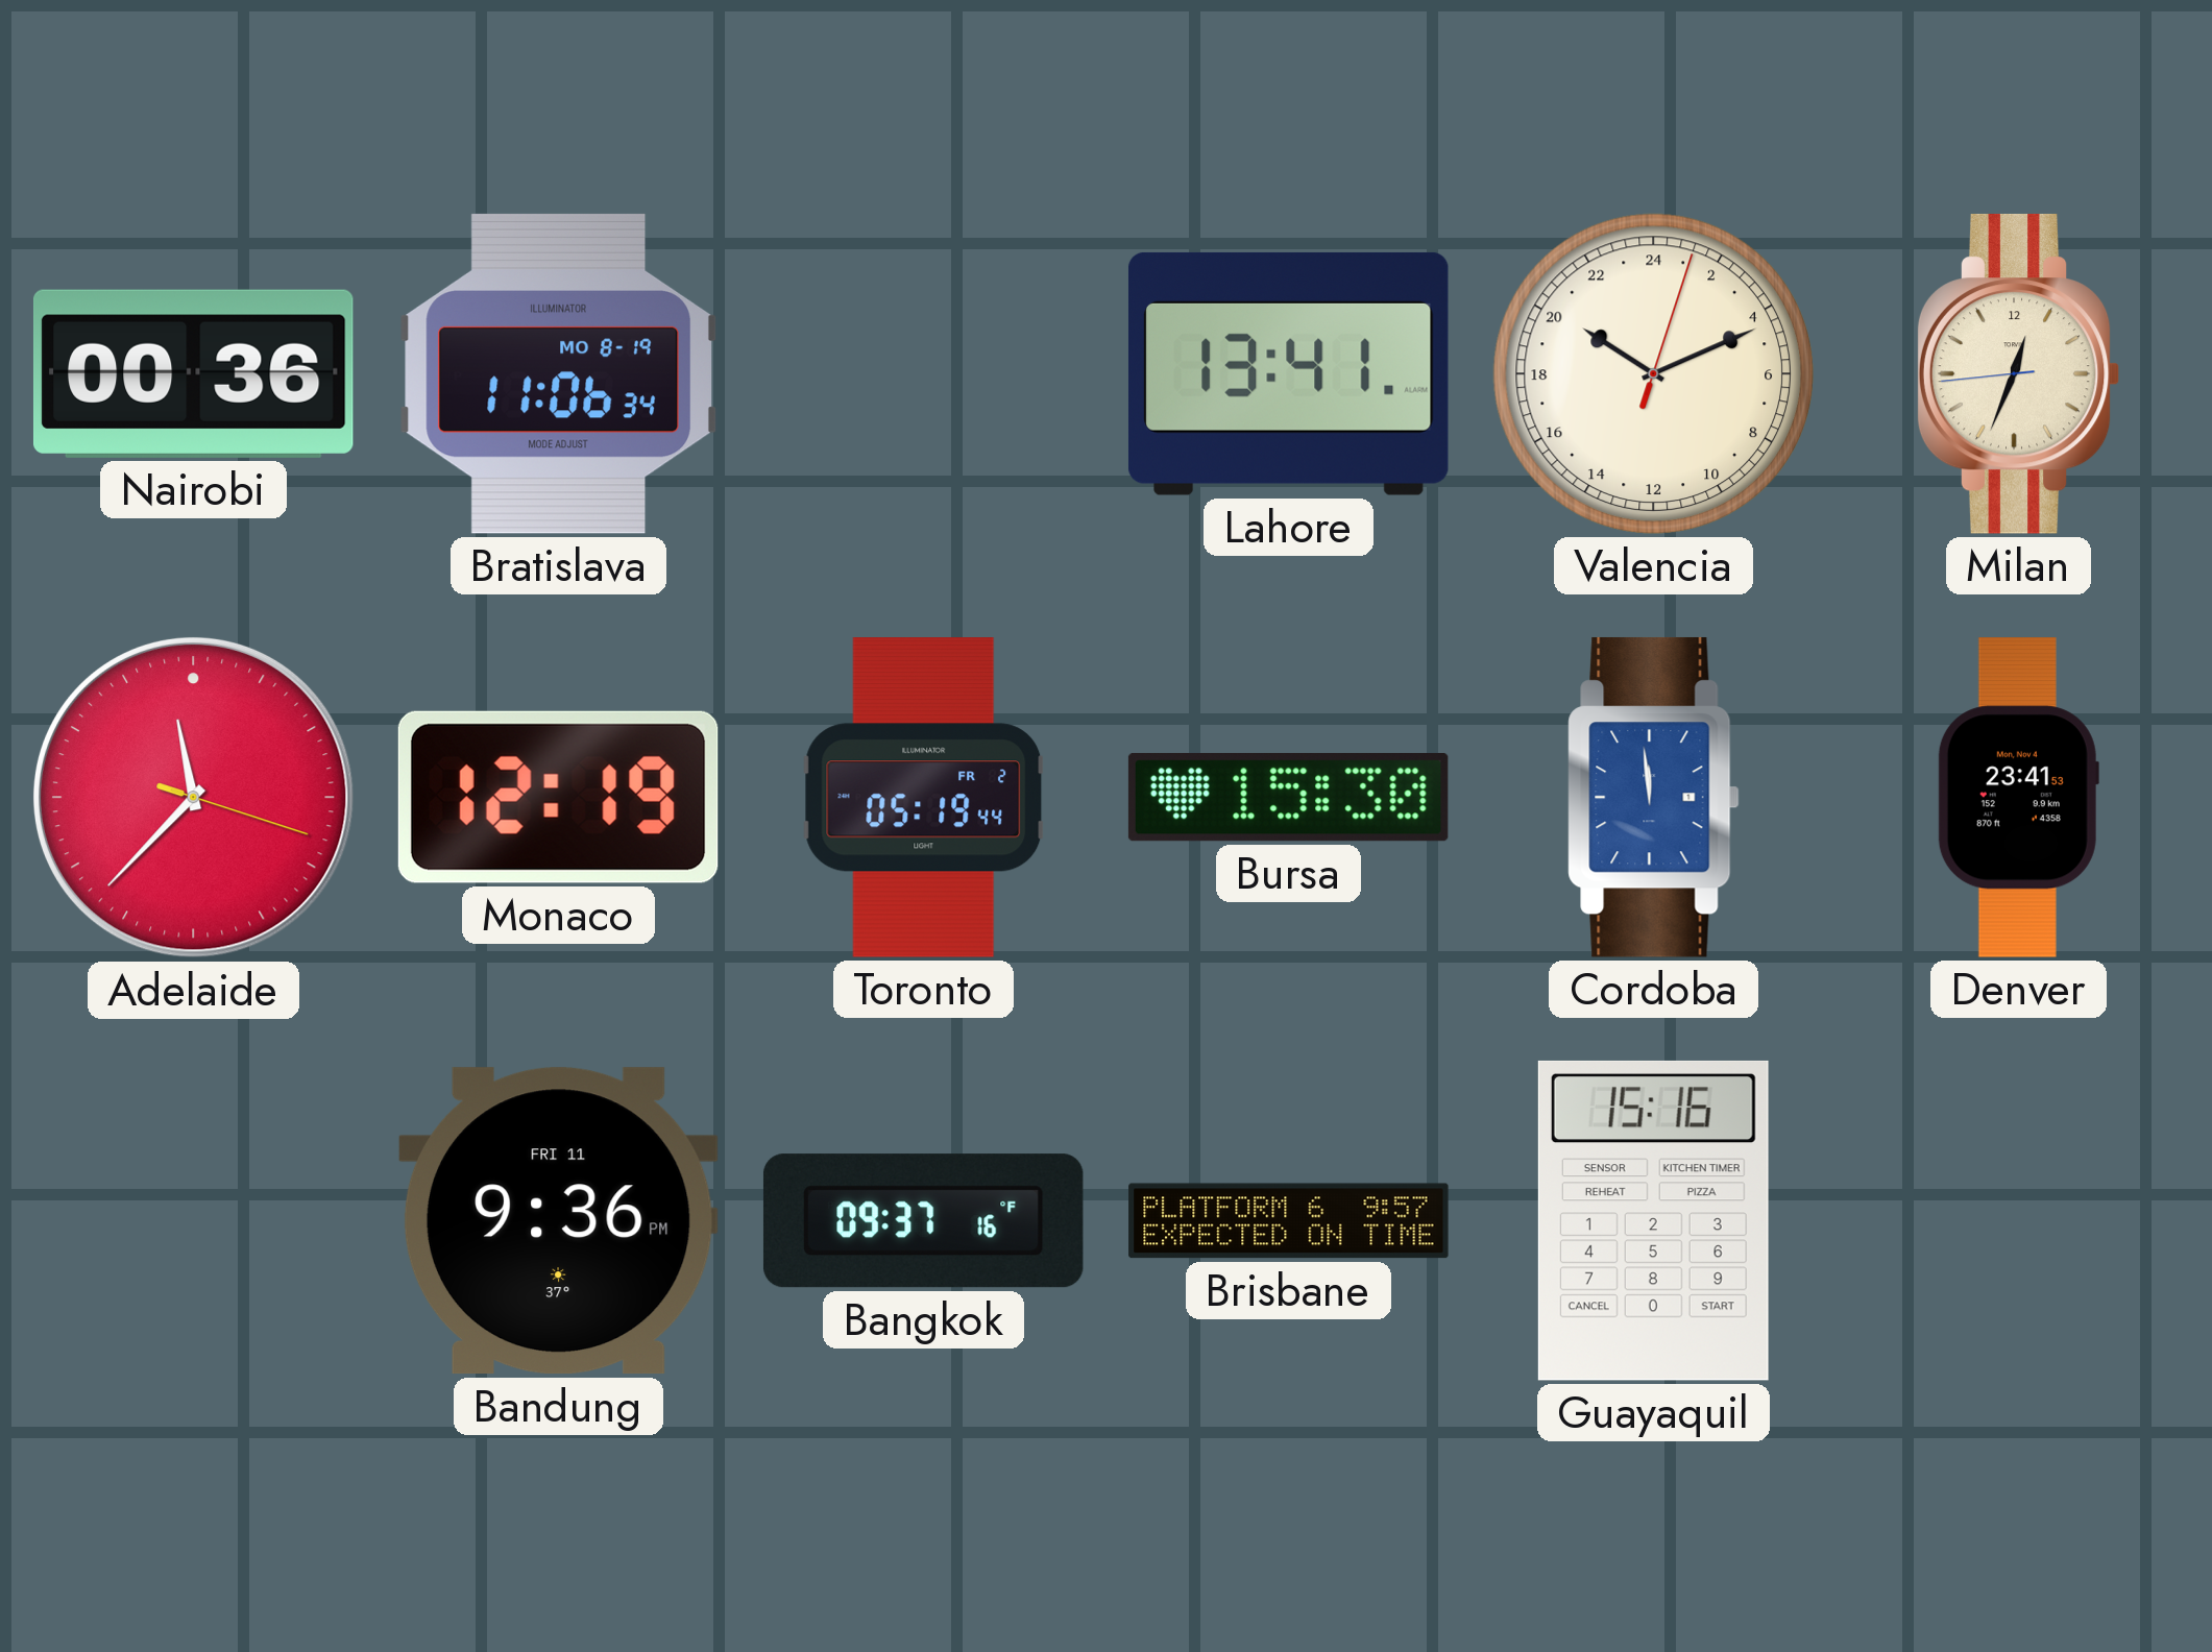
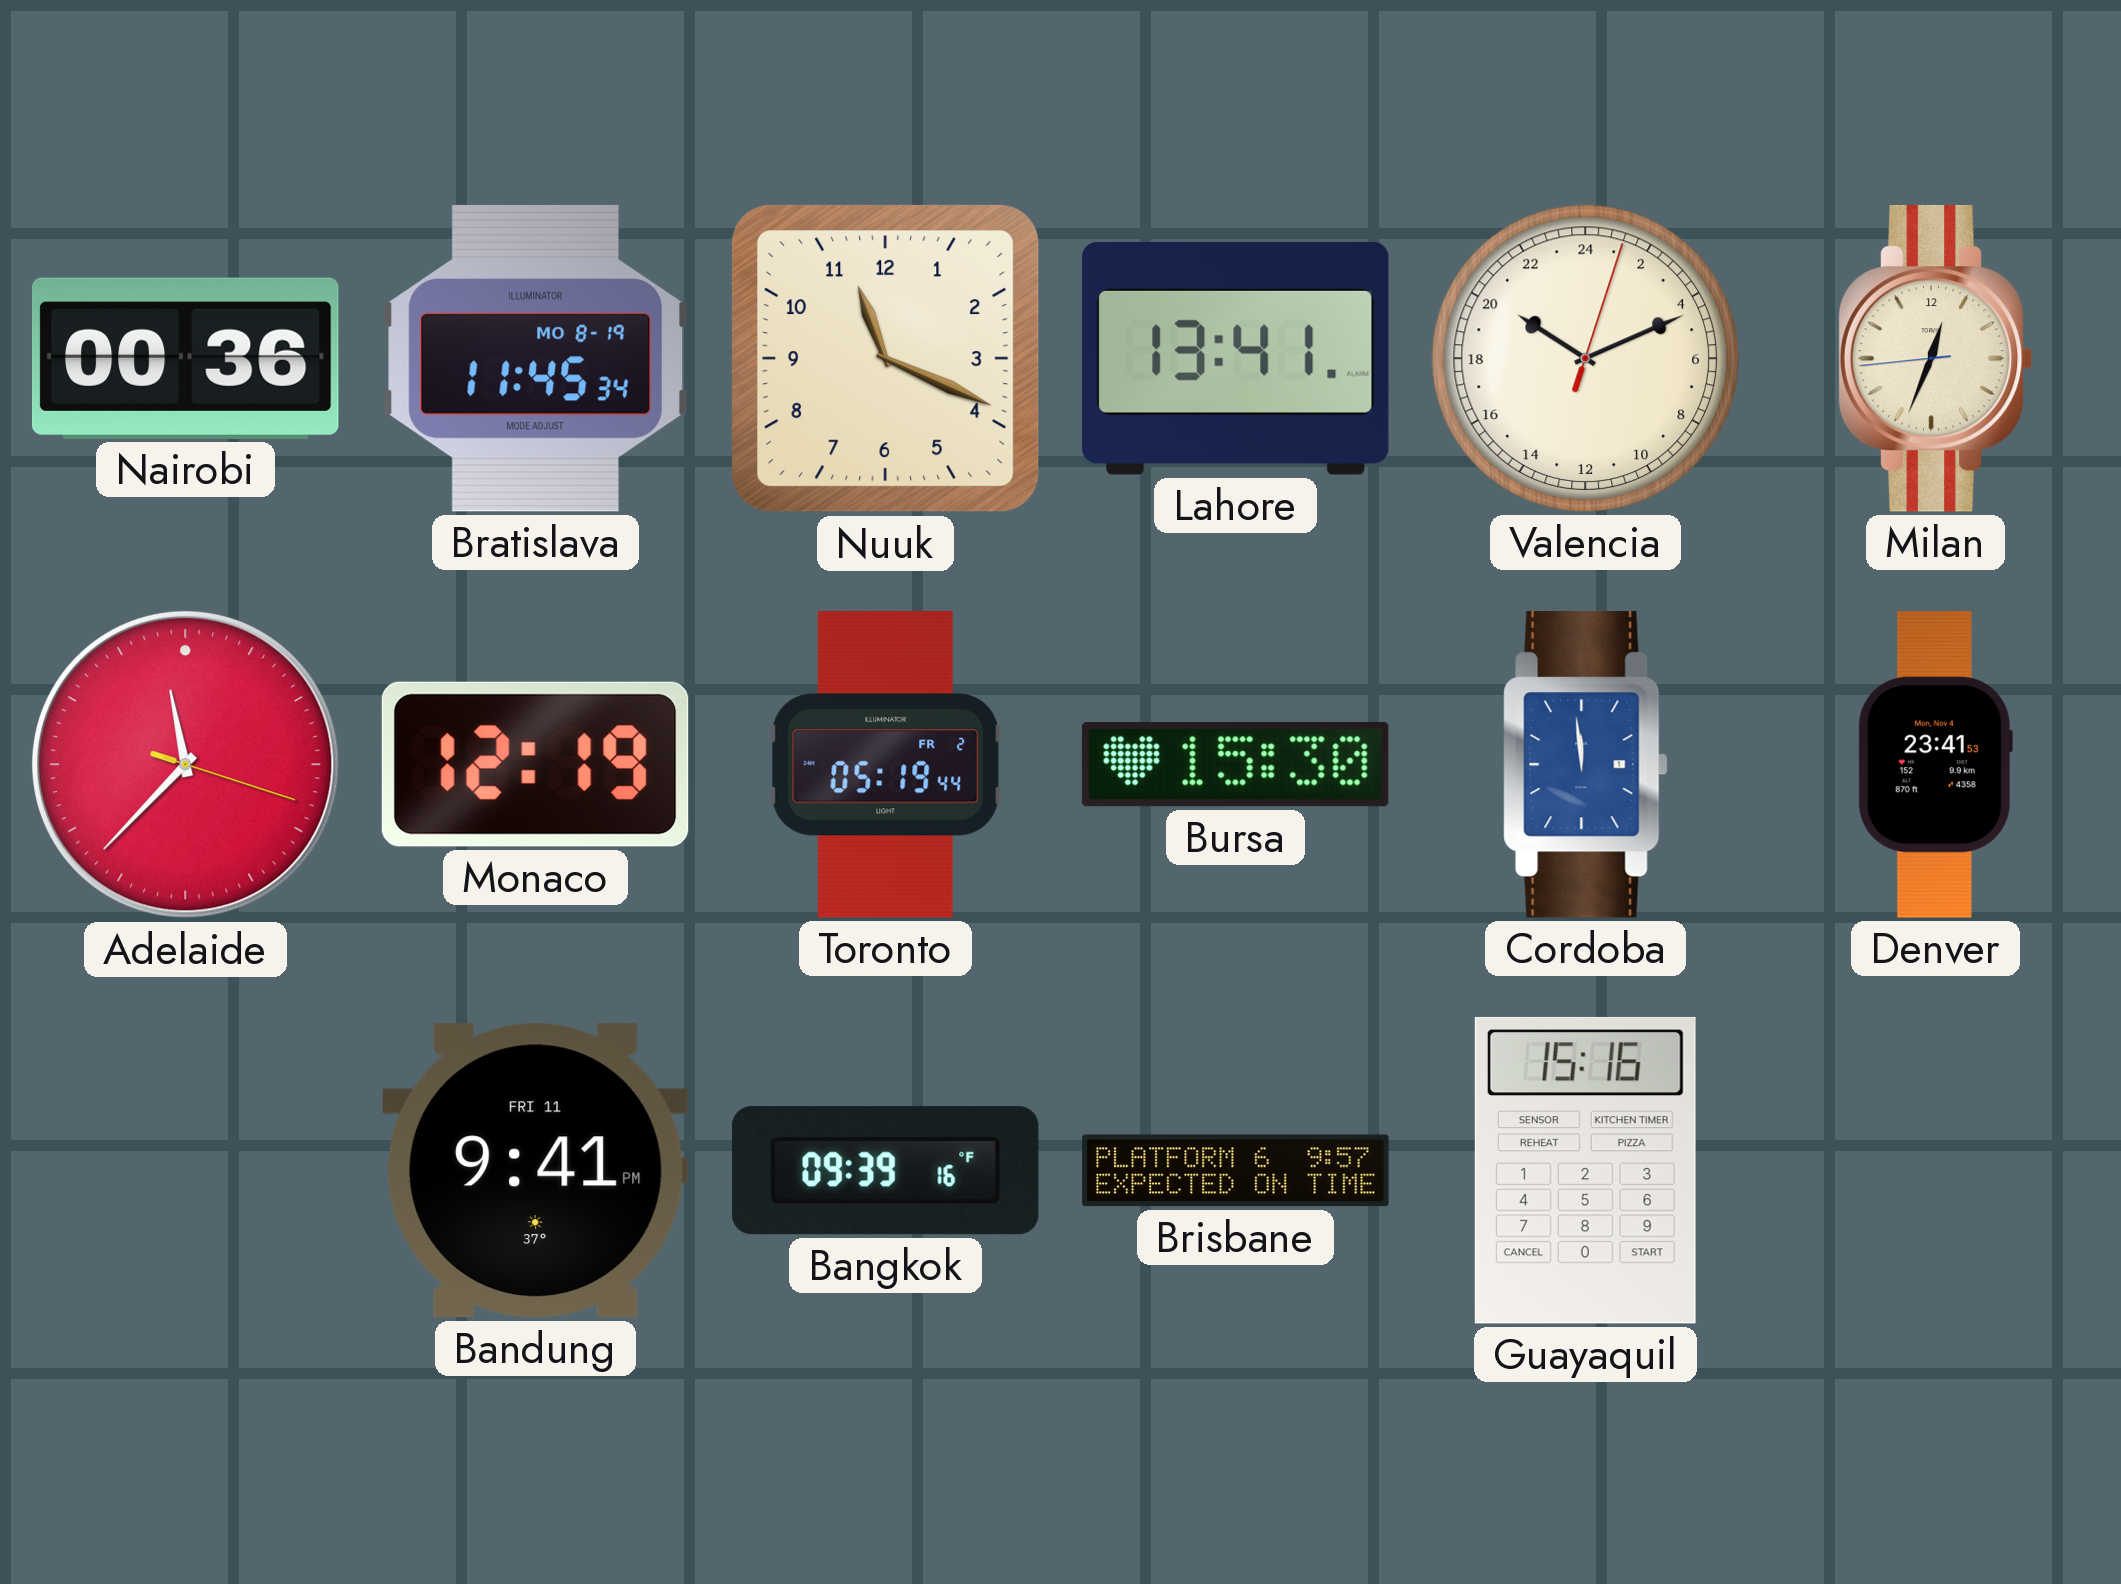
Bratislava: 11:06 -> 11:45 (535, 358)
Nuuk: none -> 11:19 (885, 358)
Bandung: 9:36 -> 9:41 (535, 1171)
Bangkok: 09:37 -> 09:39 (885, 1171)
